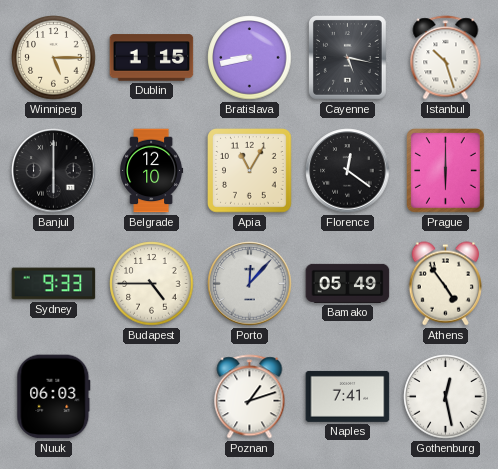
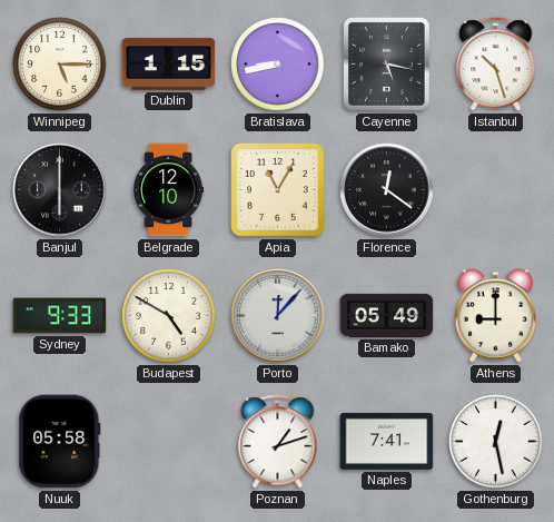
Prague: 6:00 -> none (446, 171)
Budapest: 4:45 -> 4:50 (169, 316)
Athens: 4:54 -> 9:00 (495, 316)
Nuuk: 06:03 -> 05:58 (60, 442)
